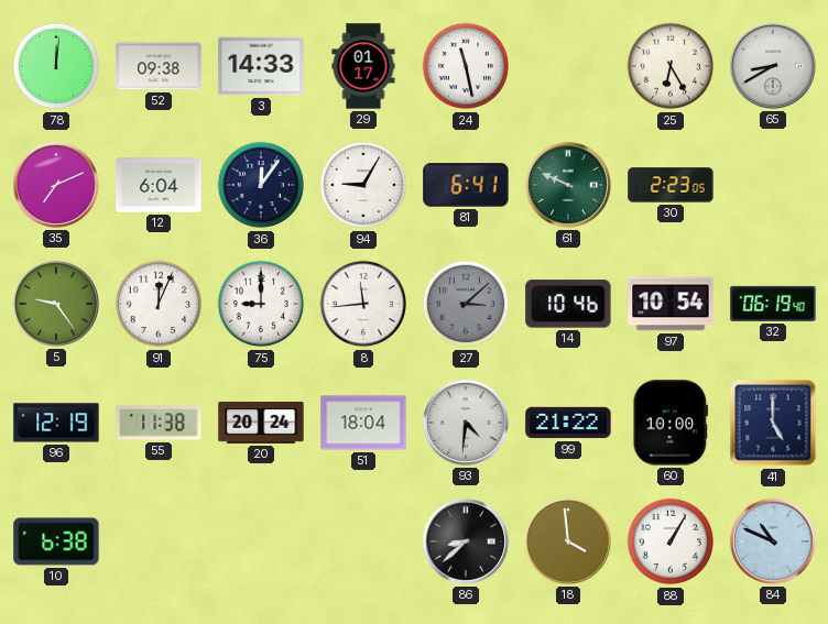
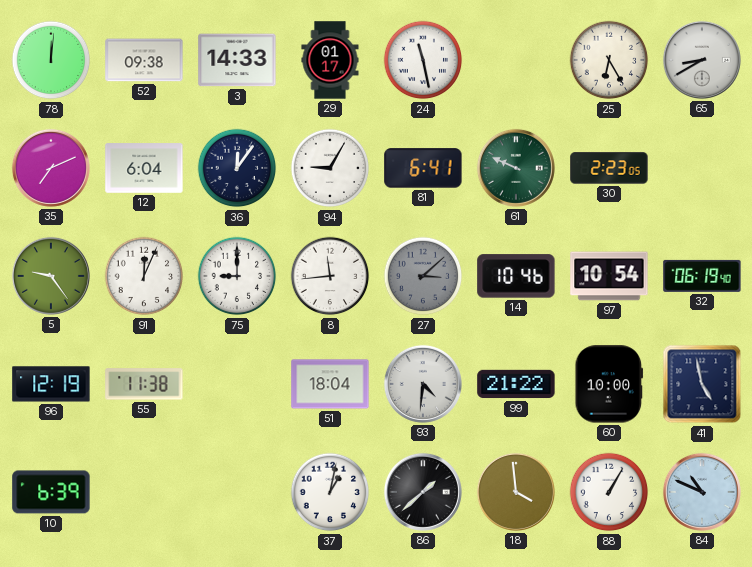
20: 20:24 -> none (261, 423)
41: 5:00 -> 4:58 (702, 384)
10: 6:38 -> 6:39 (51, 492)
37: none -> 1:02 (330, 492)
86: 8:38 -> 1:38 (423, 492)
